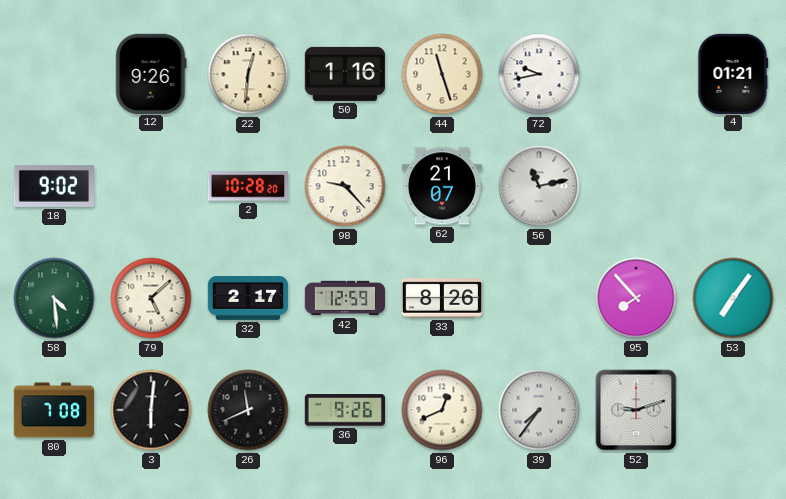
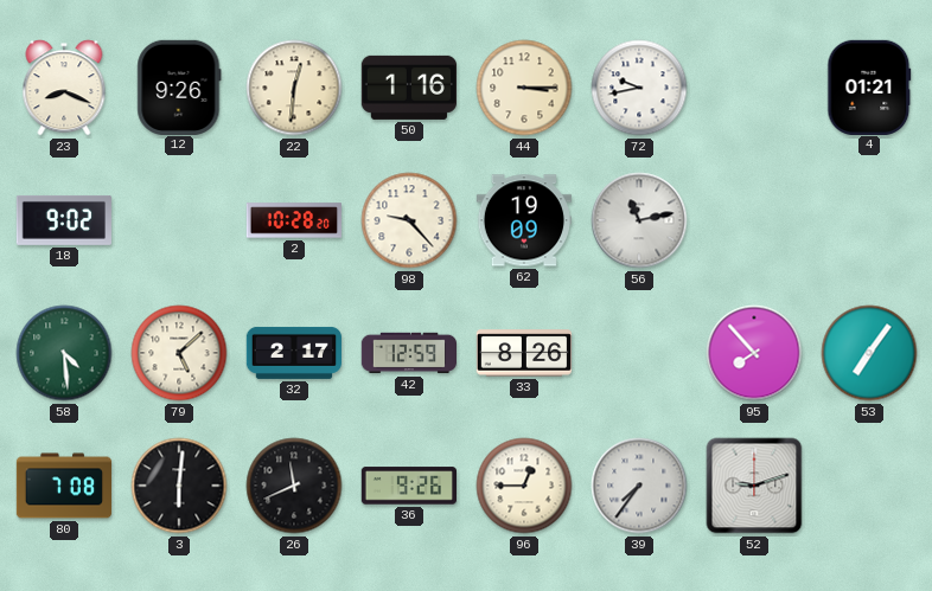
23: none -> 8:19 (64, 88)
44: 11:27 -> 3:15 (524, 88)
62: 21:07 -> 19:09 (523, 220)
96: 12:41 -> 12:45 (524, 486)
